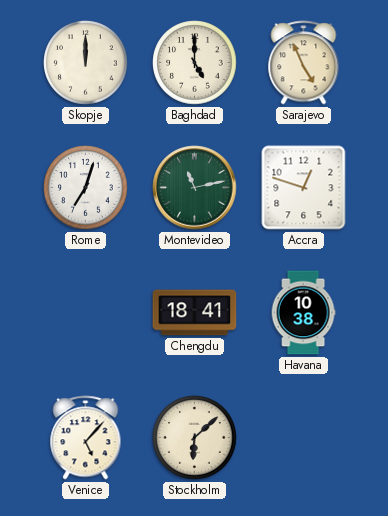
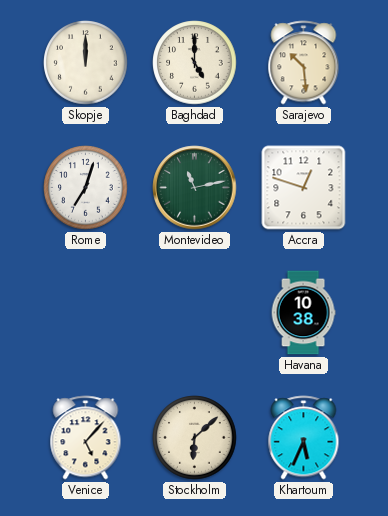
Sarajevo: 4:56 -> 10:29 (304, 63)
Chengdu: 18:41 -> none (195, 313)
Khartoum: none -> 5:34 (304, 438)
